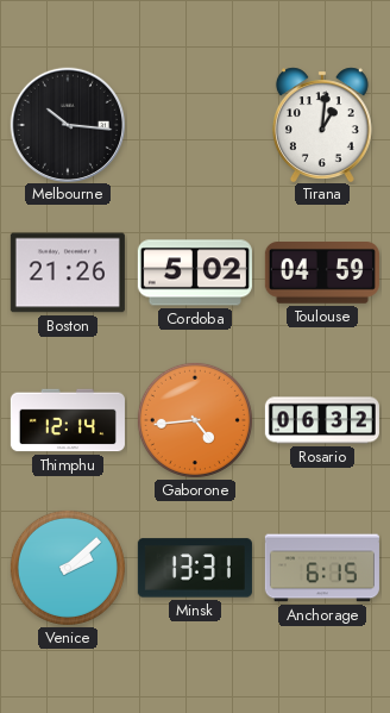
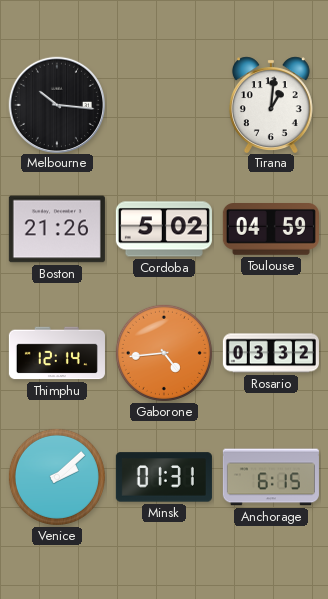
Rosario: 06:32 -> 03:32 (271, 353)
Minsk: 13:31 -> 01:31 (164, 477)
